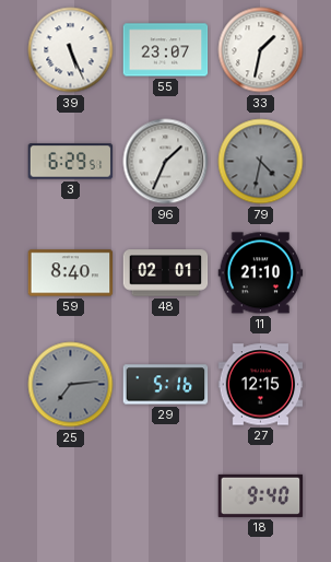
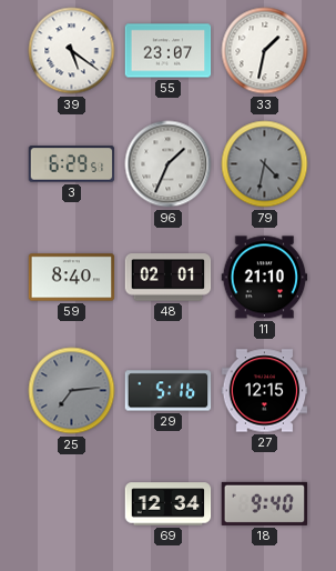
39: 5:26 -> 5:21 (72, 51)
69: none -> 12:34 (169, 504)
